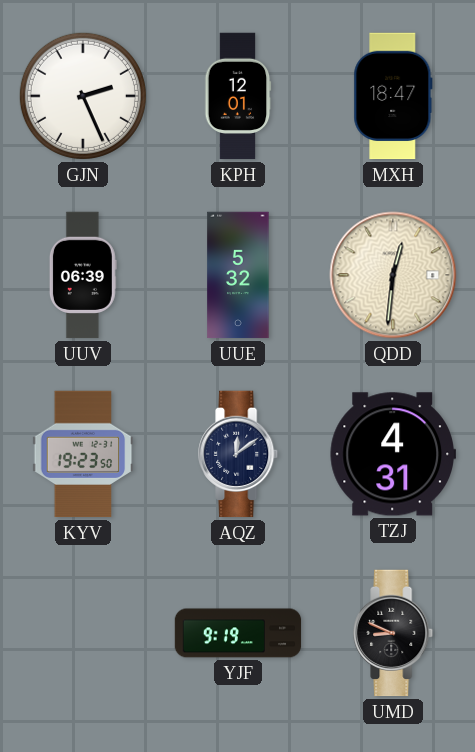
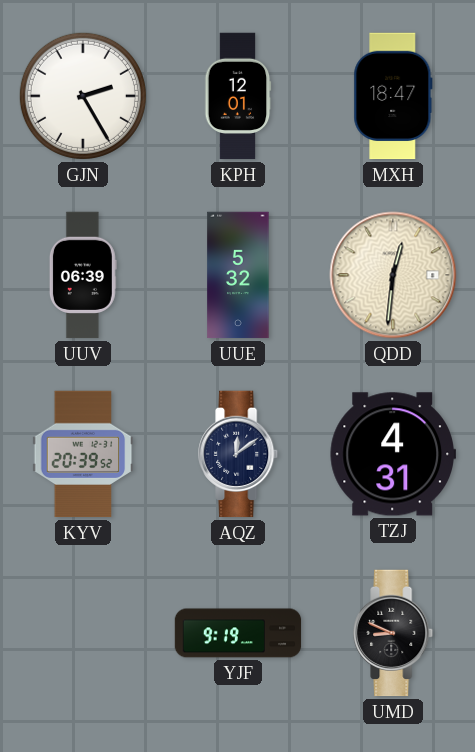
GJN: 2:26 -> 2:25 (83, 96)
KYV: 19:23 -> 20:39 (83, 454)
